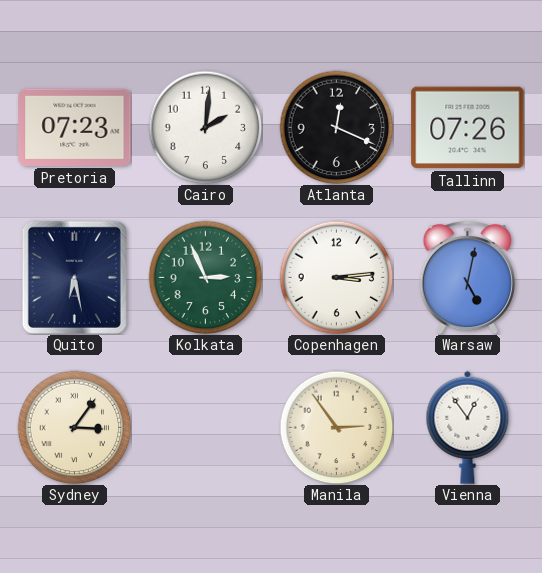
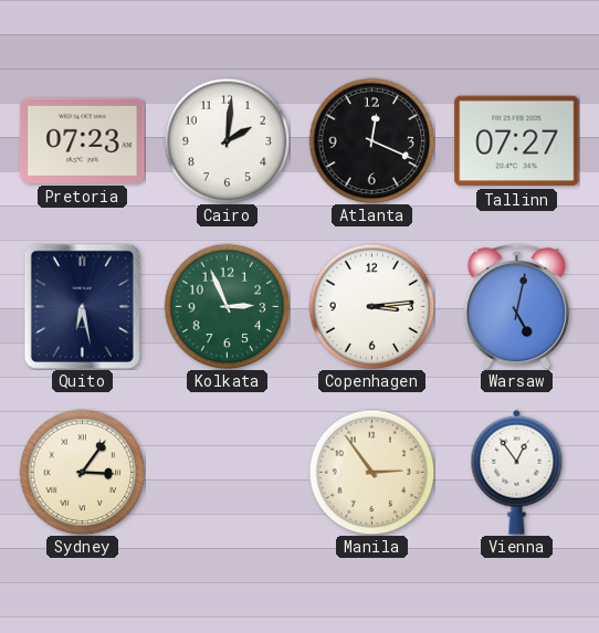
Tallinn: 07:26 -> 07:27 (517, 141)
